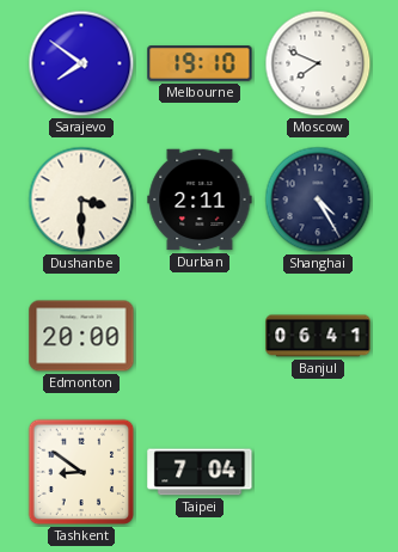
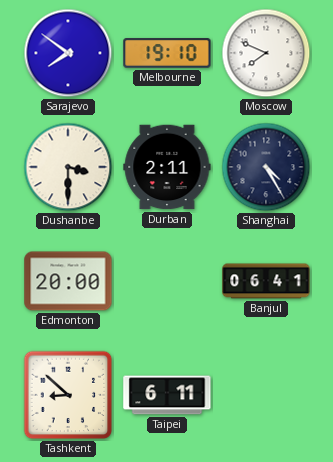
Tashkent: 8:51 -> 8:52 (68, 395)
Taipei: 7:04 -> 6:11 (167, 395)
